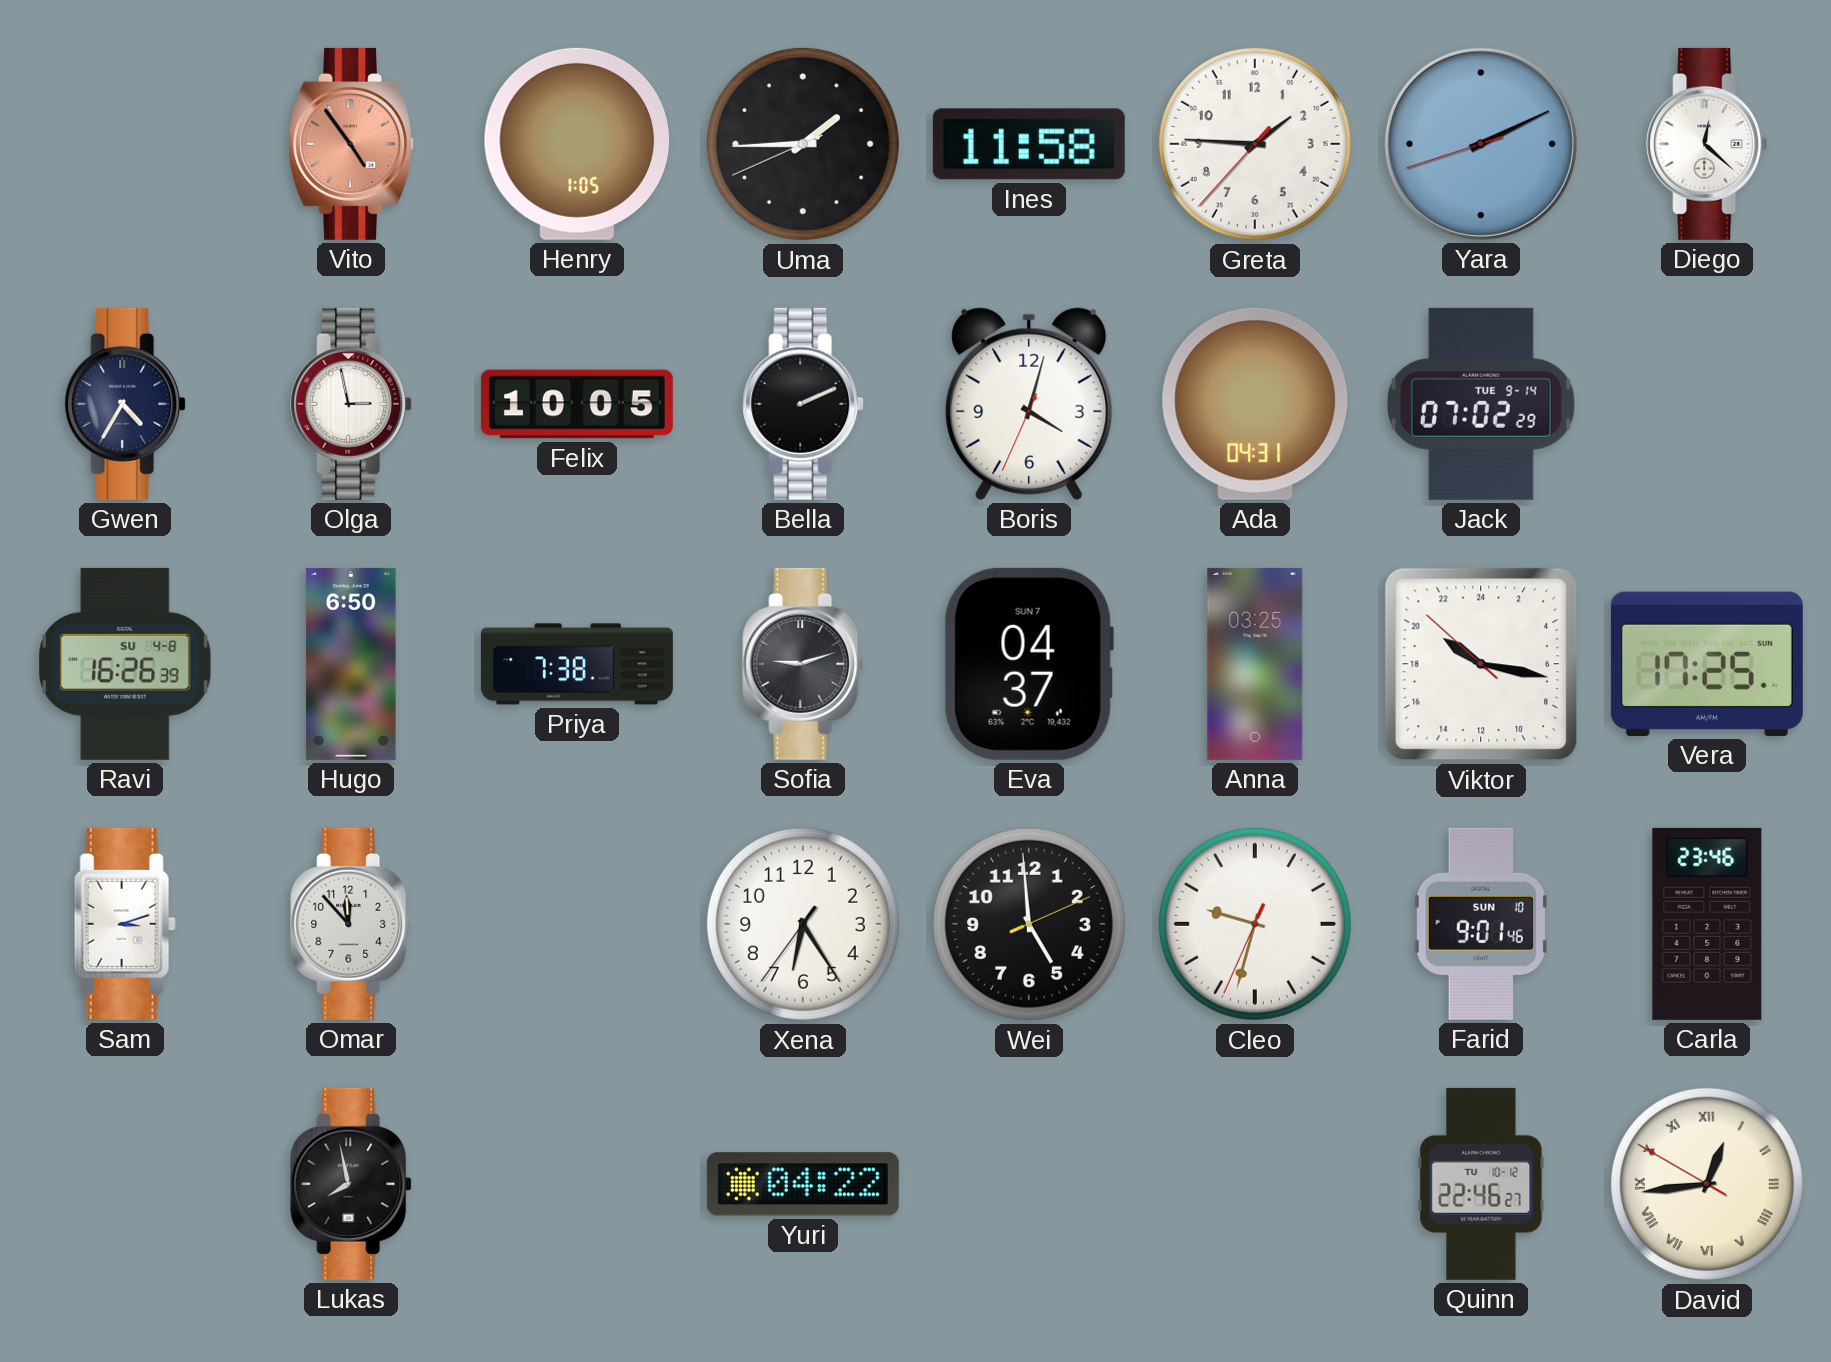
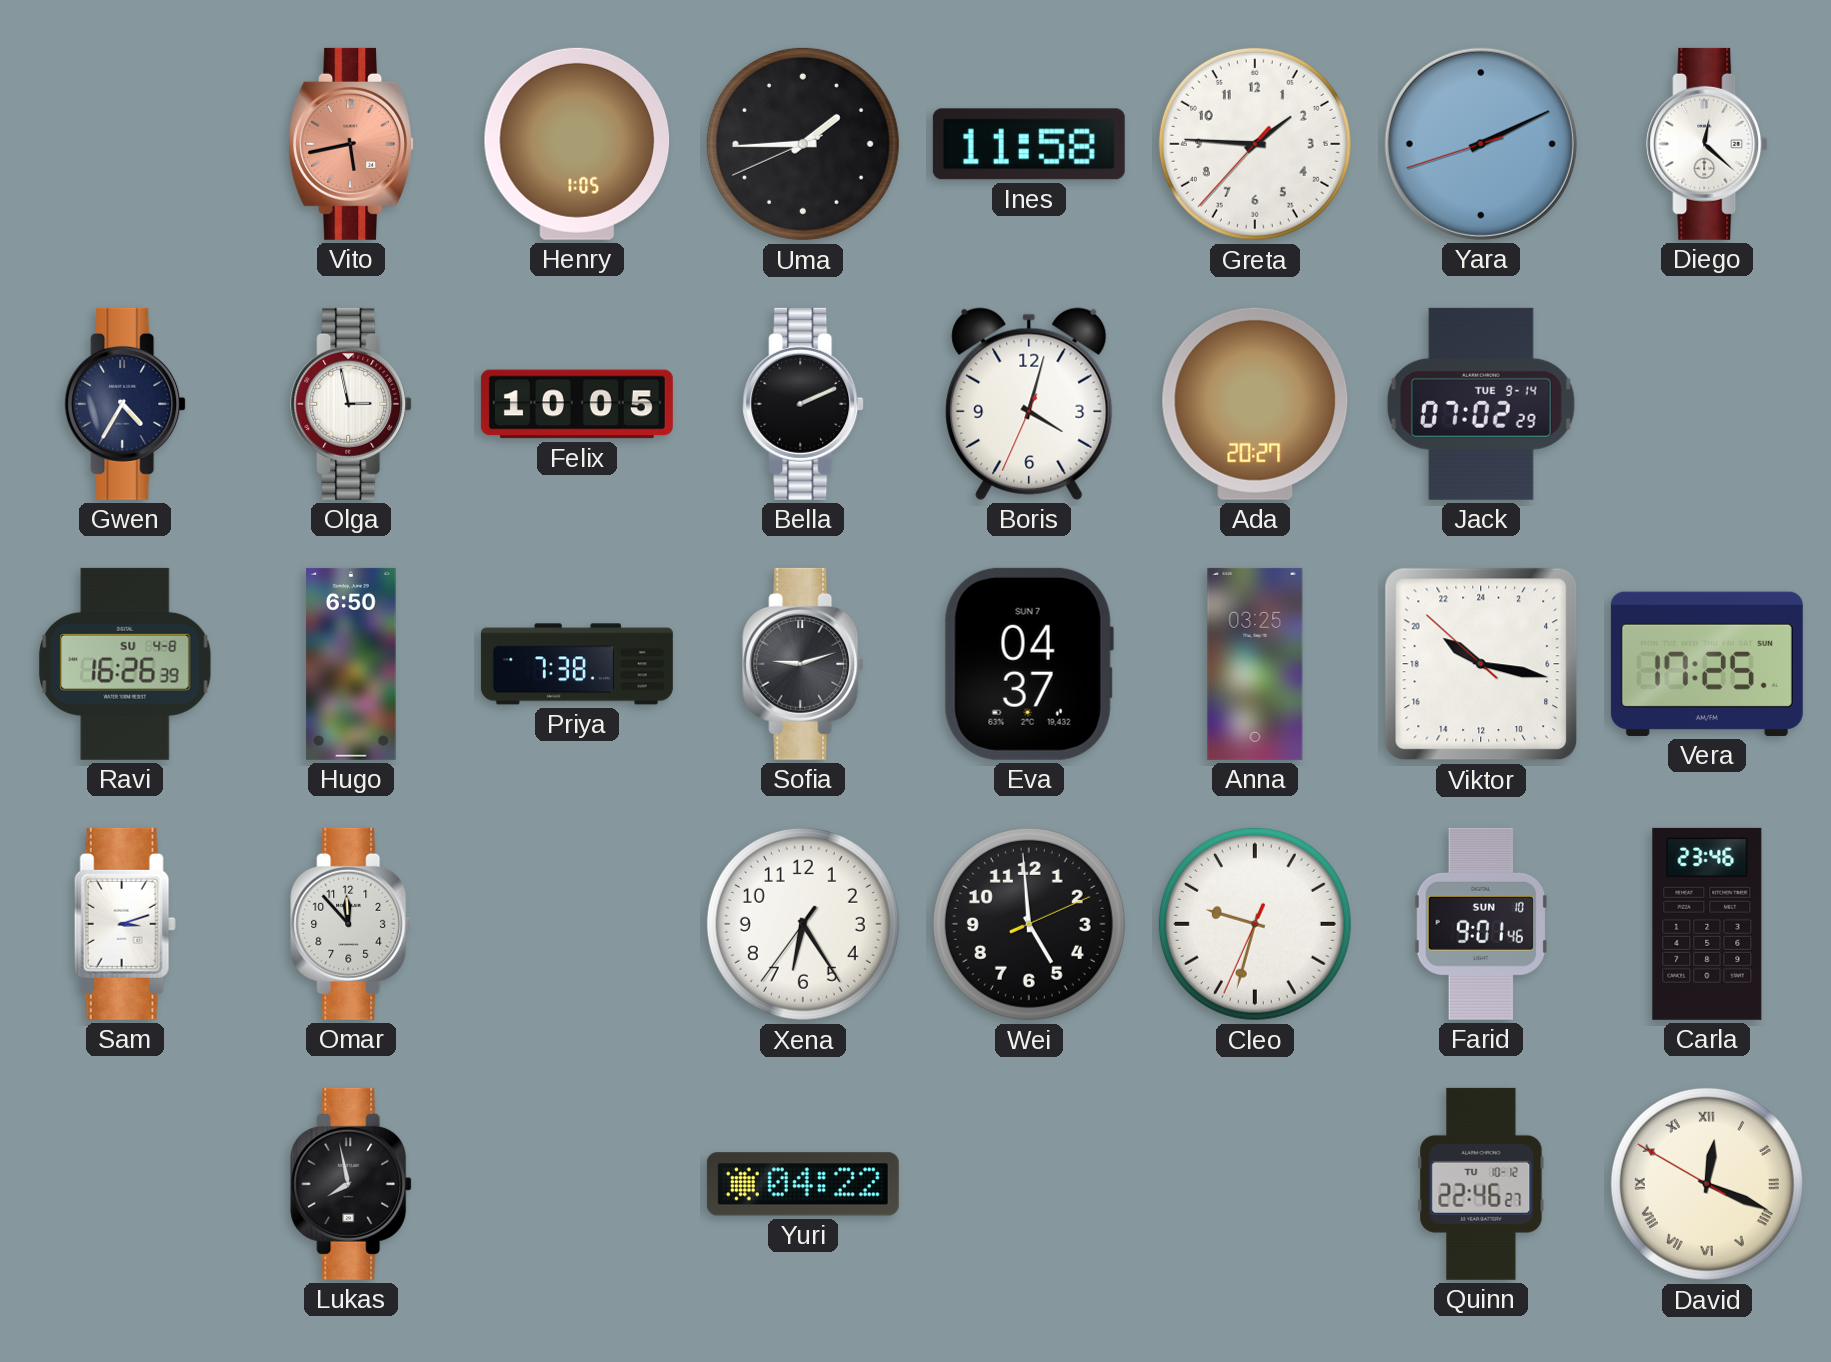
Vito: 4:54 -> 5:43 (351, 144)
Ada: 04:31 -> 20:27 (1255, 404)
David: 12:43 -> 12:18 (1707, 1184)
